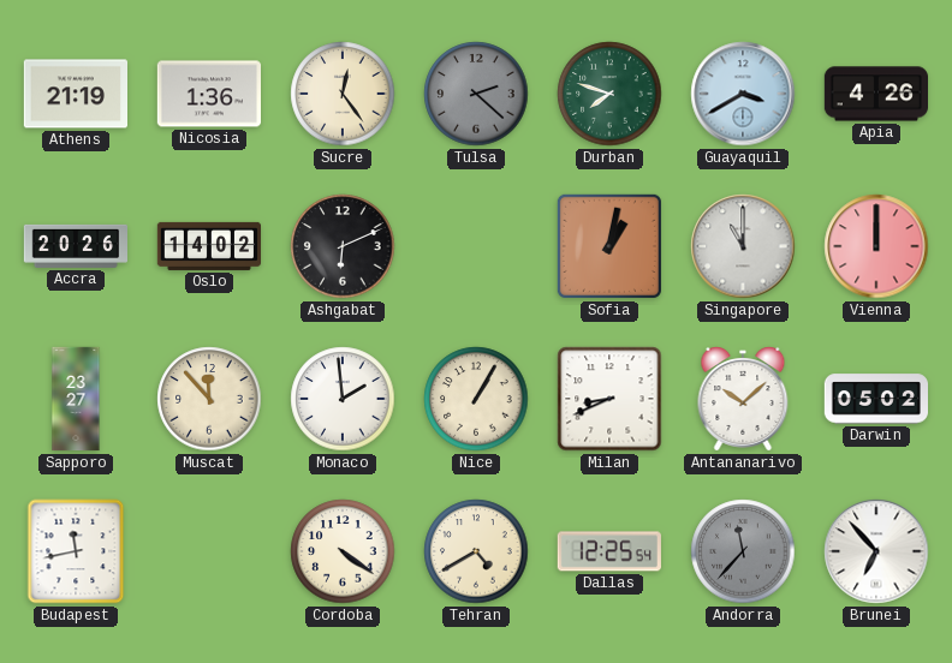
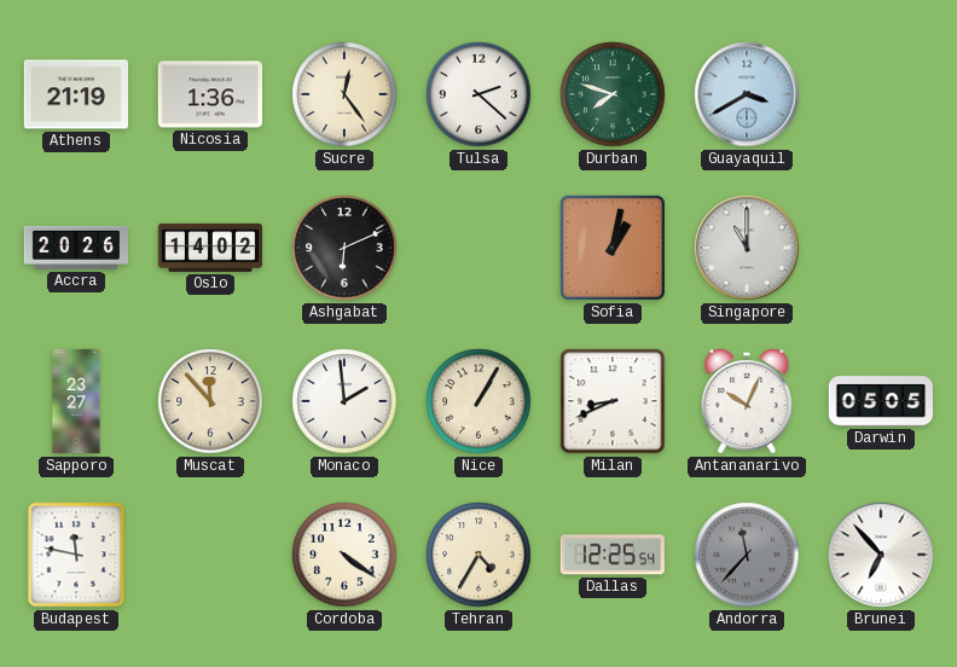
Tulsa dial: grey -> white (478, 94)
Apia: 4:26 -> none (875, 94)
Vienna: 12:00 -> none (876, 246)
Antananarivo: 10:08 -> 10:04 (747, 401)
Darwin: 05:02 -> 05:05 (880, 401)
Budapest: 11:43 -> 11:47 (76, 555)
Tehran: 4:40 -> 4:35 (478, 555)
